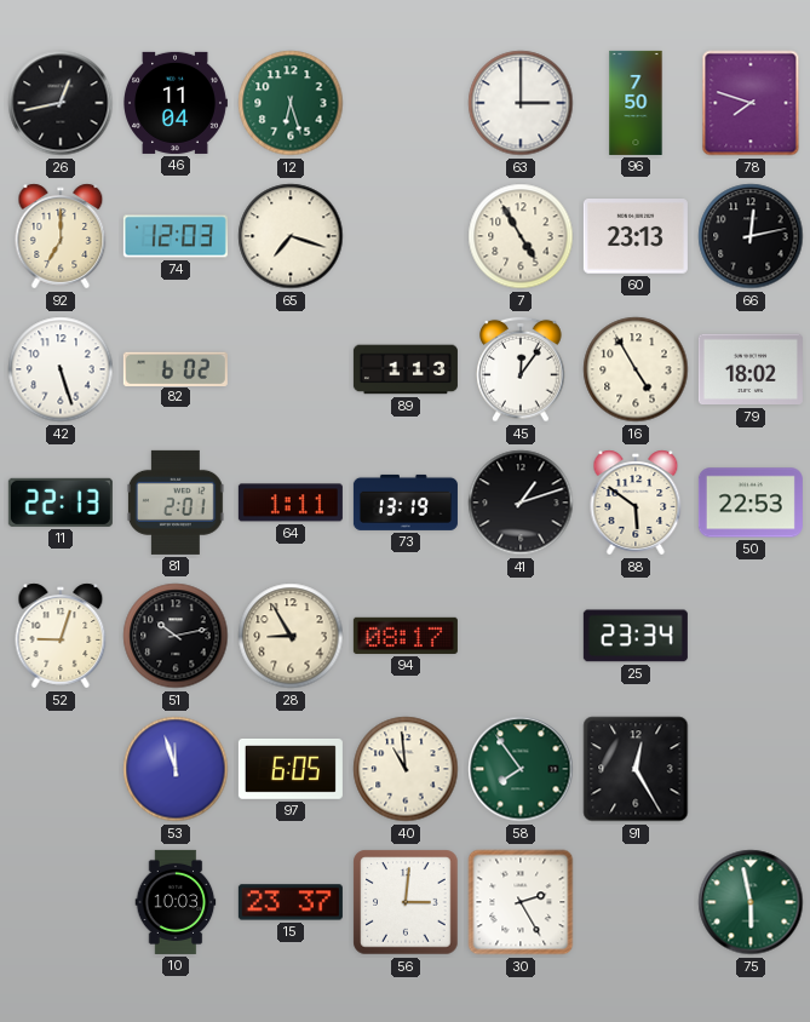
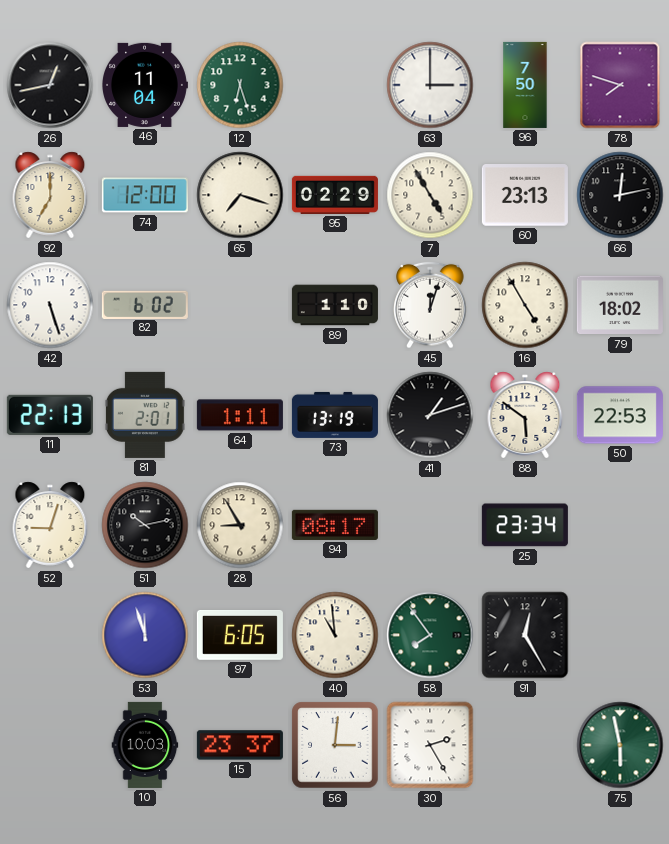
74: 12:03 -> 12:00 (145, 195)
95: none -> 02:29 (335, 195)
89: 1:13 -> 1:10 (335, 305)
45: 12:06 -> 12:03 (430, 305)
